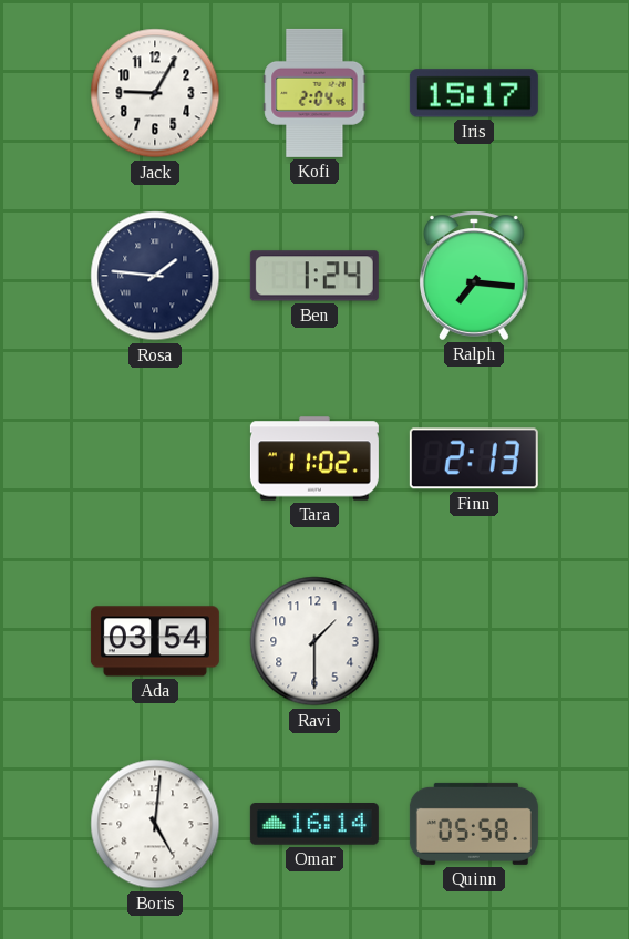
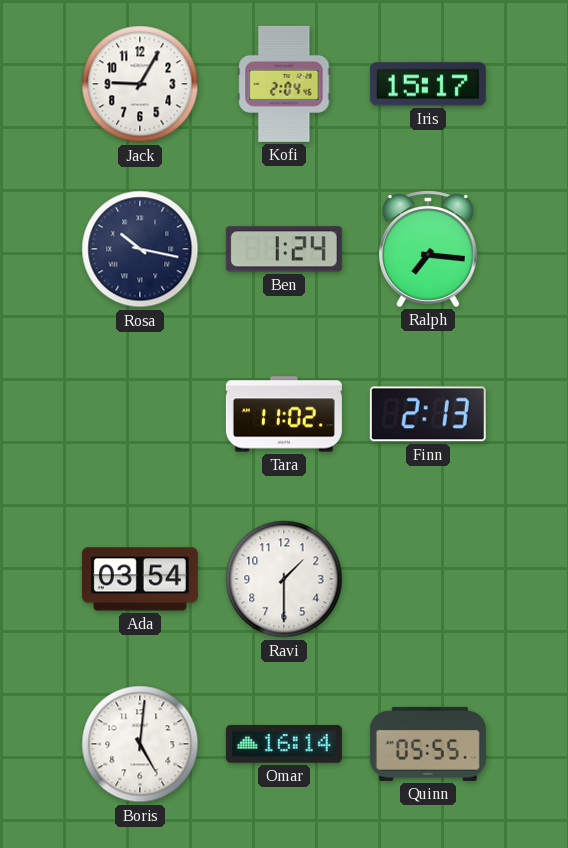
Rosa: 1:46 -> 10:17 (140, 249)
Quinn: 05:58 -> 05:55 (428, 744)
